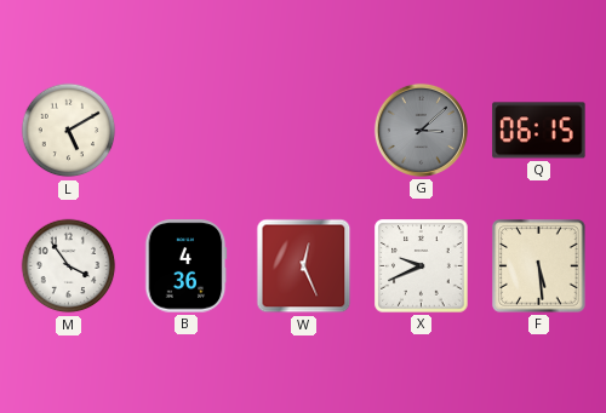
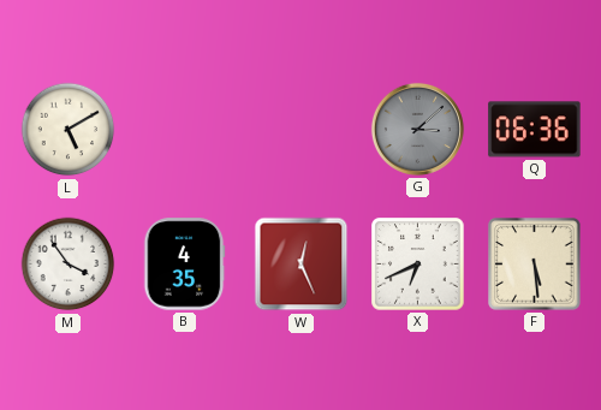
Q: 06:15 -> 06:36 (535, 130)
B: 4:36 -> 4:35 (184, 265)
X: 9:41 -> 6:41 (418, 265)
